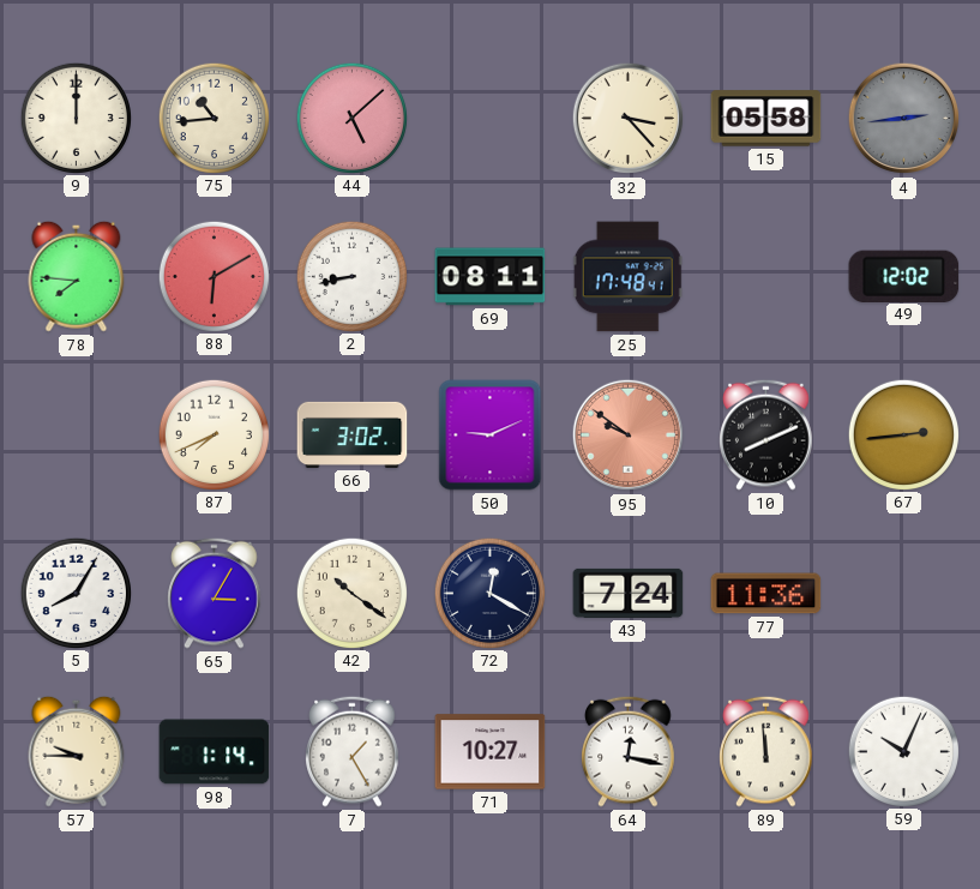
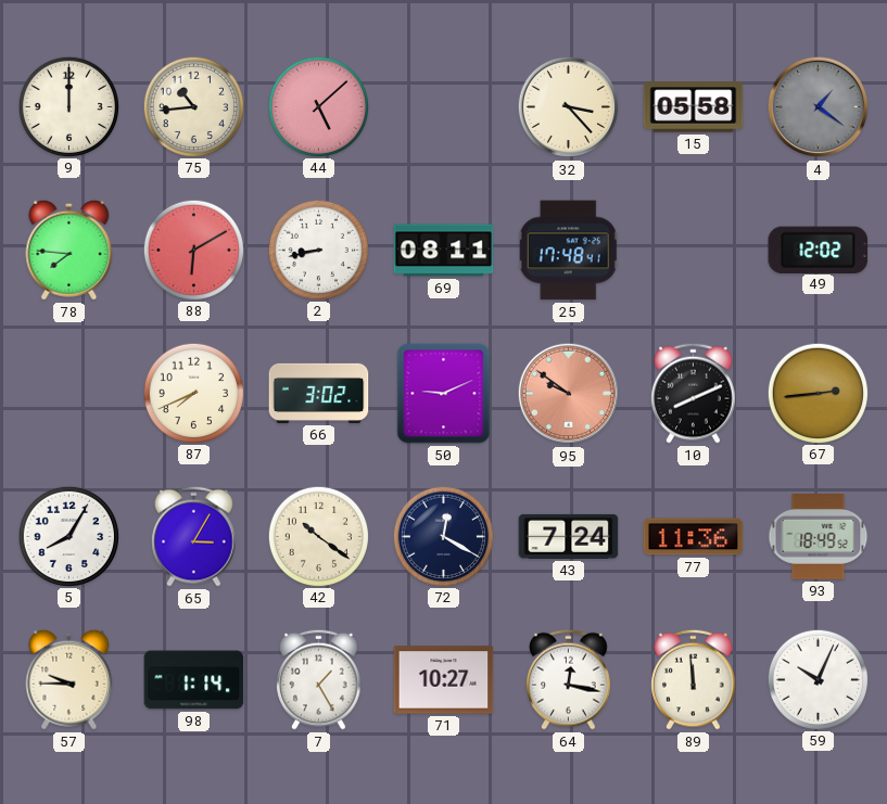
4: 2:44 -> 1:21 (819, 107)
93: none -> 18:49 (819, 537)
